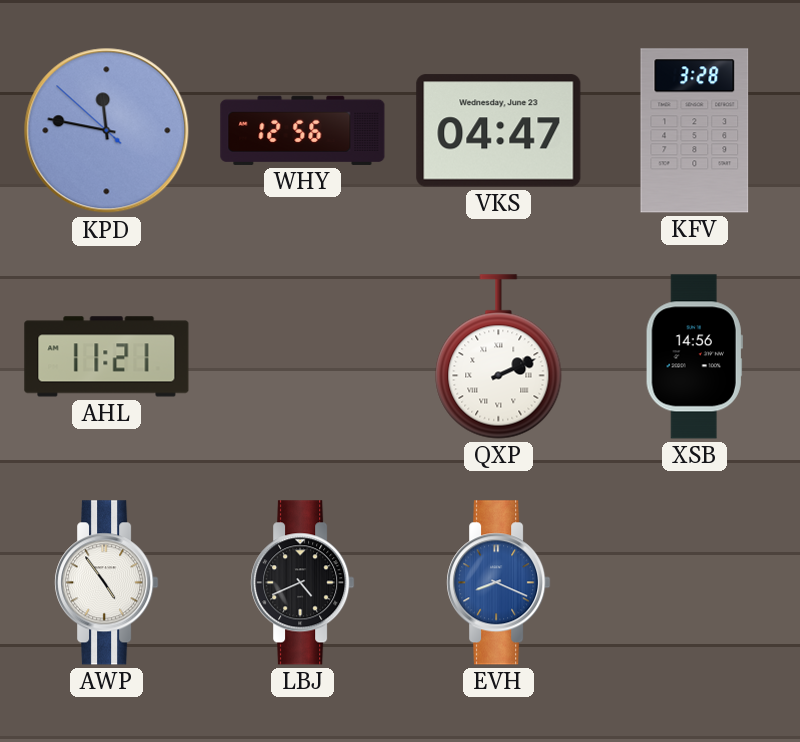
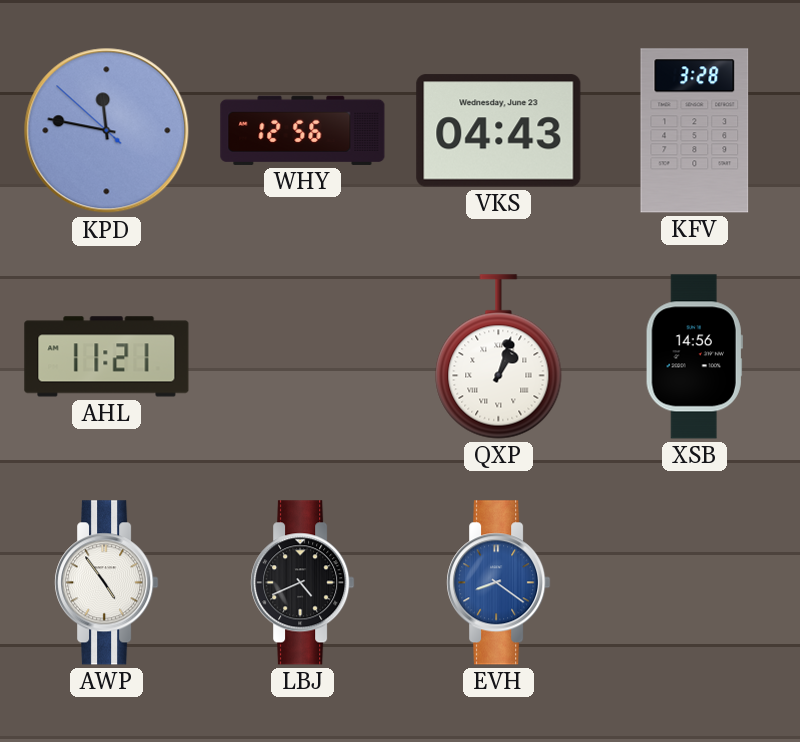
VKS: 04:47 -> 04:43 (499, 131)
QXP: 2:11 -> 1:03 (499, 357)
EVH: 8:19 -> 8:21 (499, 583)
